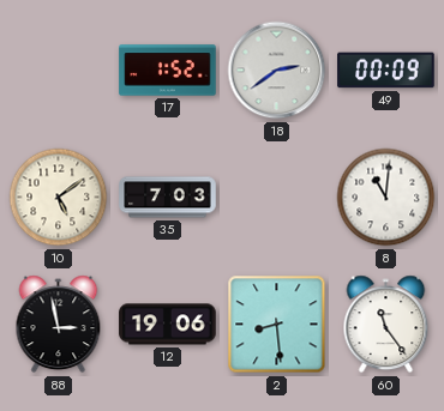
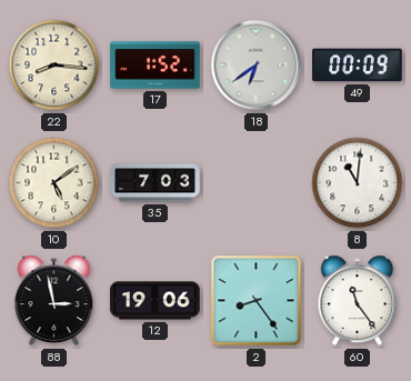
22: none -> 8:16 (54, 66)
18: 2:39 -> 6:39 (257, 66)
2: 8:29 -> 8:24 (257, 301)
